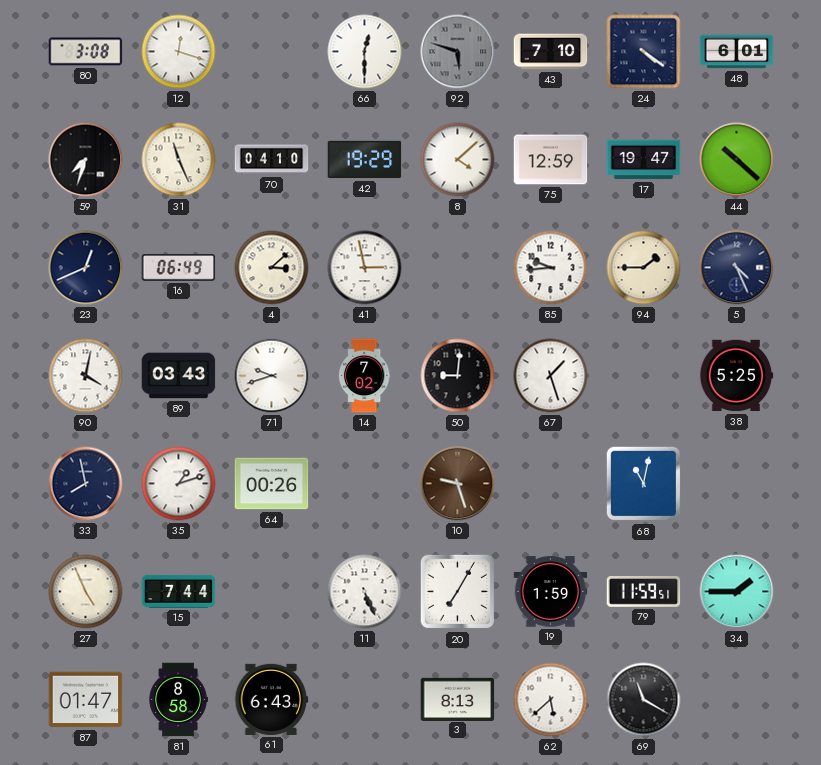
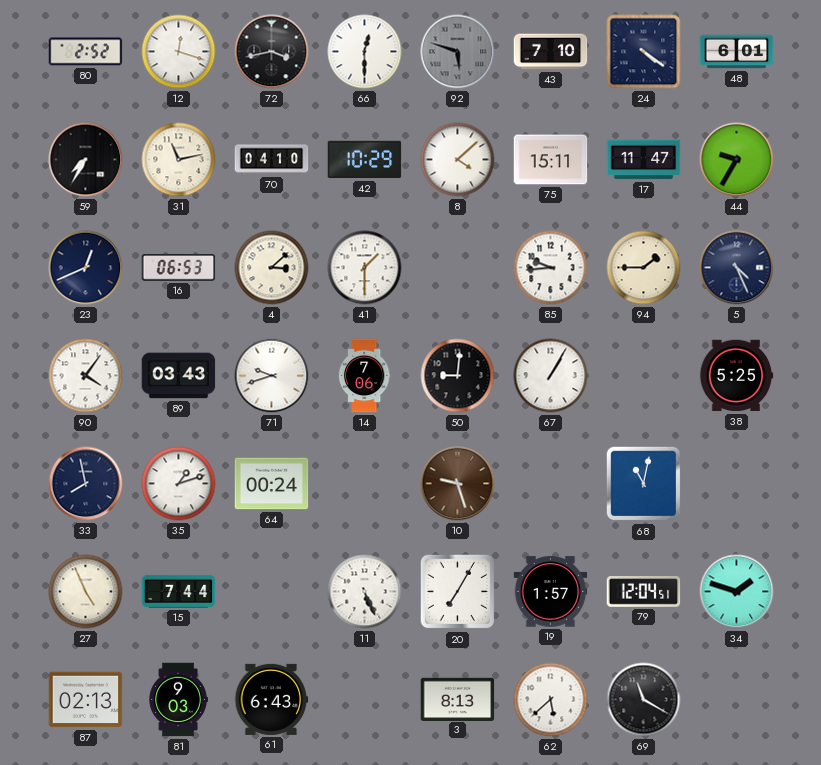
80: 3:08 -> 2:52 (86, 52)
72: none -> 3:43 (272, 52)
59: 7:33 -> 7:35 (86, 160)
31: 11:26 -> 11:13 (179, 160)
42: 19:29 -> 10:29 (365, 160)
75: 12:59 -> 15:11 (551, 160)
17: 19:47 -> 11:47 (644, 160)
44: 10:22 -> 9:35 (737, 160)
16: 06:49 -> 06:53 (179, 268)
41: 2:58 -> 1:30 (365, 268)
90: 4:02 -> 4:06 (86, 376)
14: 7:02 -> 7:06 (364, 376)
67: 1:27 -> 1:05 (551, 376)
64: 00:26 -> 00:24 (272, 484)
19: 1:59 -> 1:57 (551, 592)
79: 11:59 -> 12:04 (644, 592)
34: 1:45 -> 1:48 (737, 592)
87: 01:47 -> 02:13 (86, 700)
81: 8:58 -> 9:03 (178, 700)
